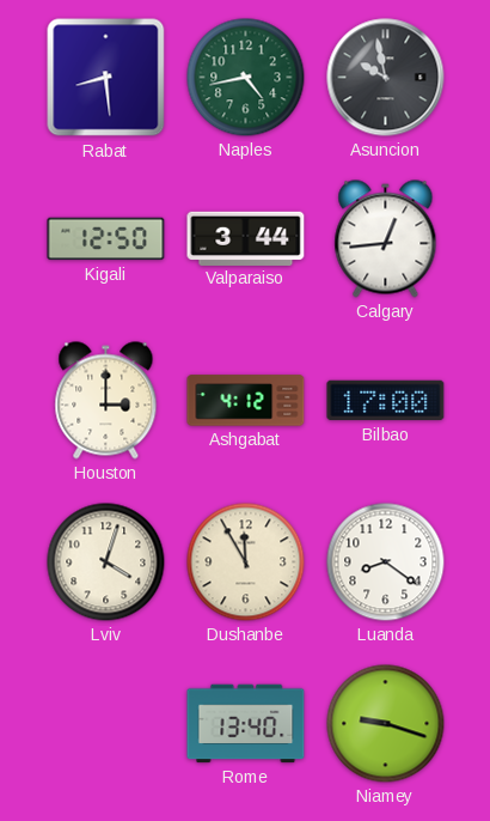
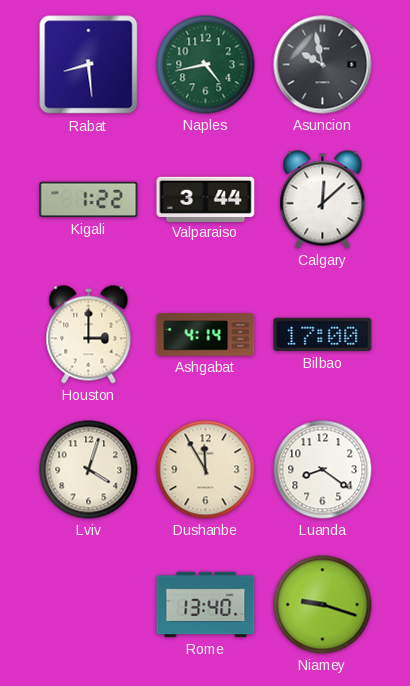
Kigali: 12:50 -> 1:22 (89, 200)
Calgary: 12:44 -> 12:08 (323, 200)
Ashgabat: 4:12 -> 4:14 (206, 335)
